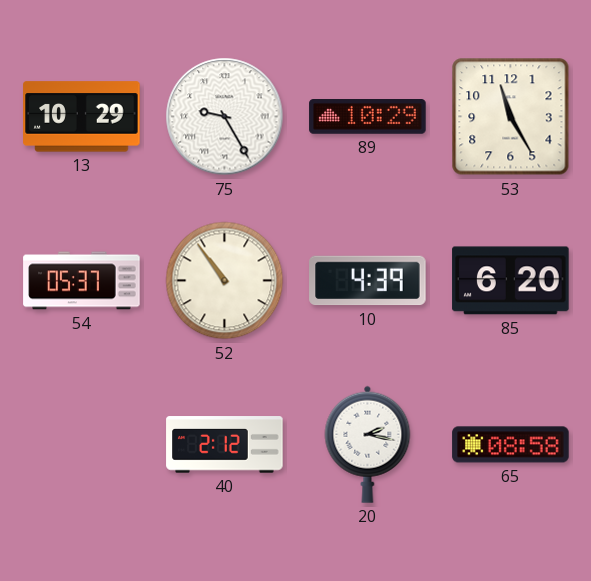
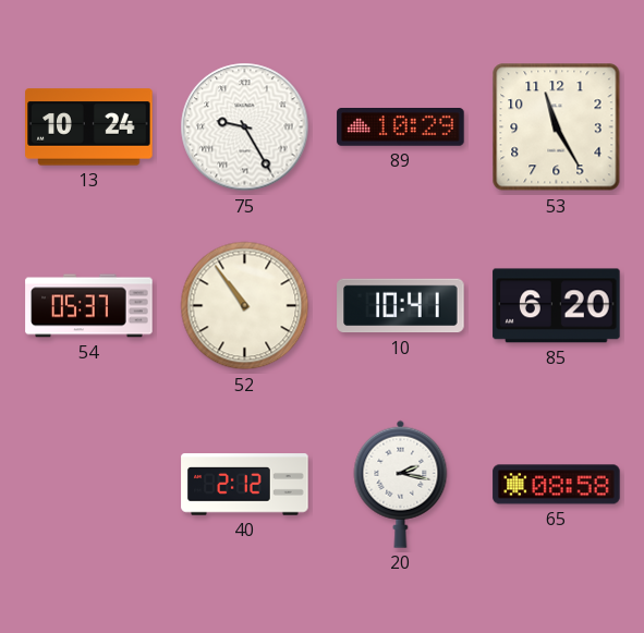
13: 10:29 -> 10:24 (89, 127)
10: 4:39 -> 10:41 (401, 306)
